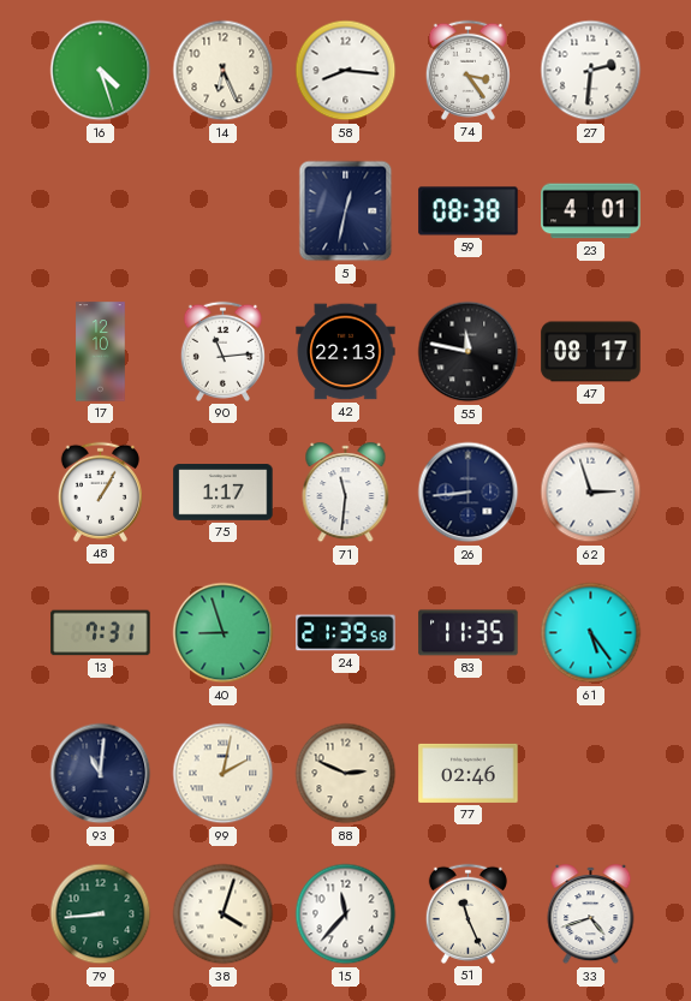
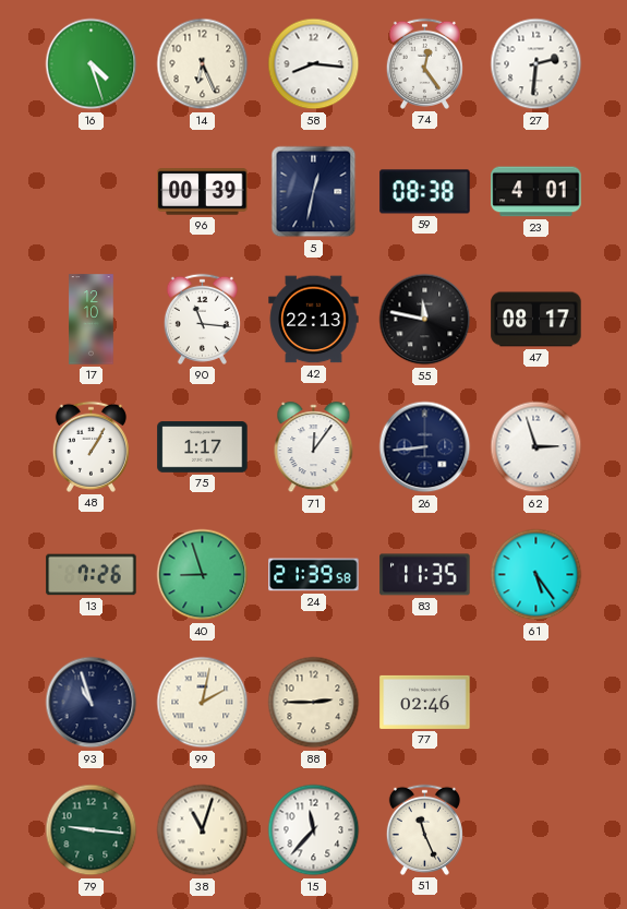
74: 3:24 -> 12:24 (424, 63)
96: none -> 00:39 (203, 192)
90: 11:14 -> 11:16 (202, 319)
71: 11:31 -> 12:06 (314, 447)
13: 7:31 -> 7:26 (92, 575)
93: 11:01 -> 10:57 (92, 703)
88: 2:49 -> 2:45 (314, 703)
79: 8:44 -> 9:16 (92, 830)
38: 4:03 -> 11:03 (203, 830)
33: 4:42 -> none (591, 914)
